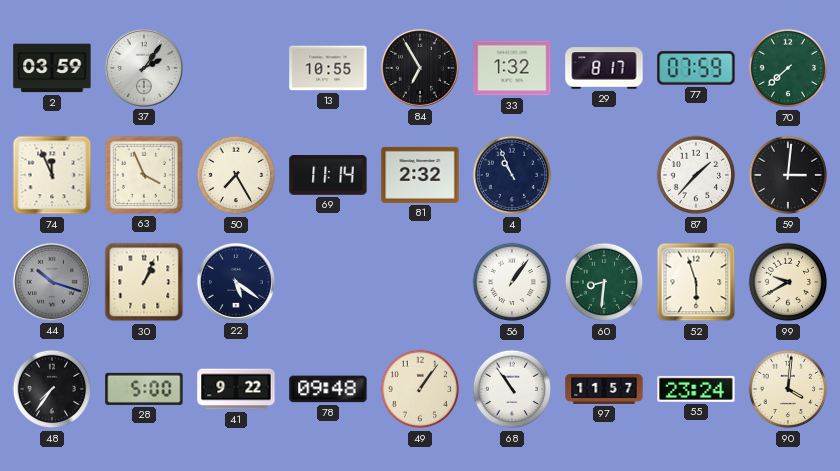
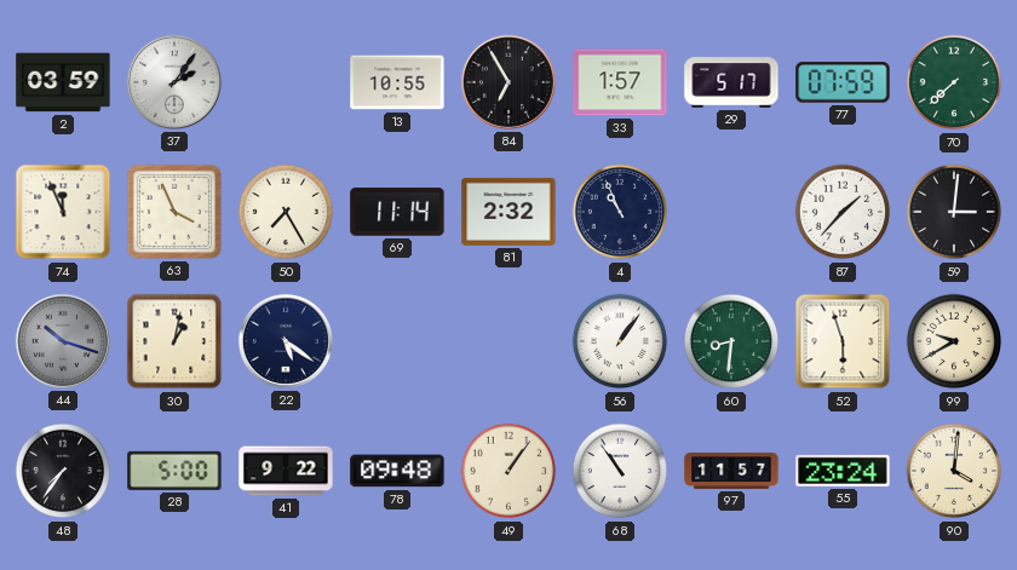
33: 1:32 -> 1:57 (620, 82)
29: 8:17 -> 5:17 (731, 82)
30: 1:04 -> 1:02 (174, 341)
